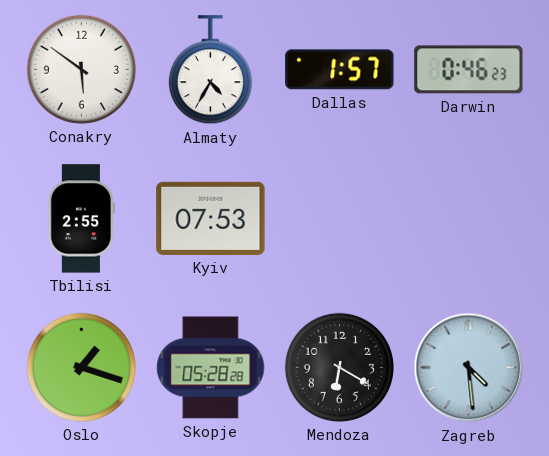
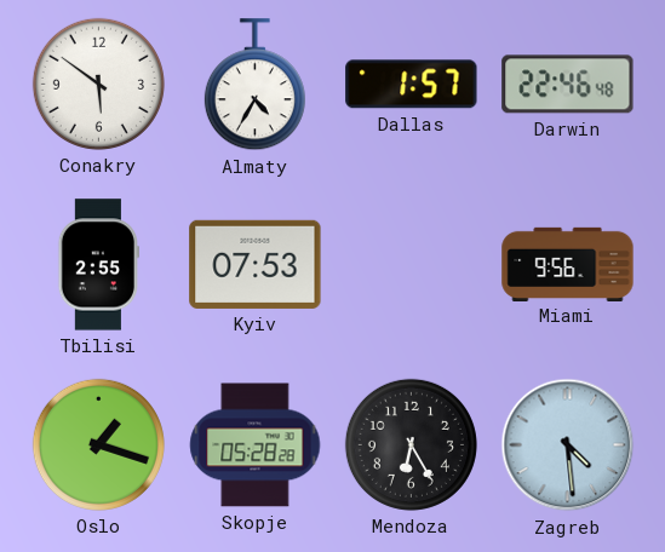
Darwin: 0:46 -> 22:46 (568, 85)
Miami: none -> 9:56 (568, 264)
Mendoza: 6:20 -> 6:25 (411, 444)
